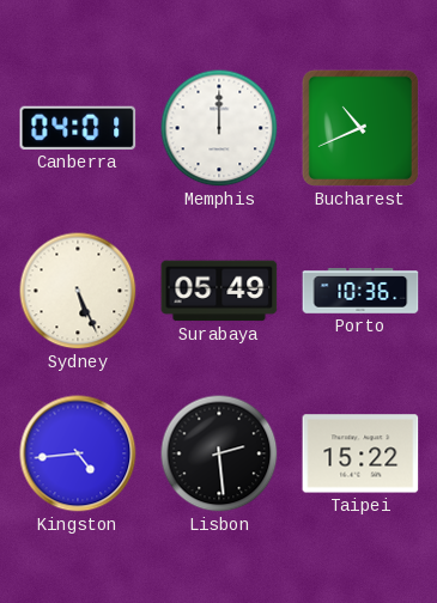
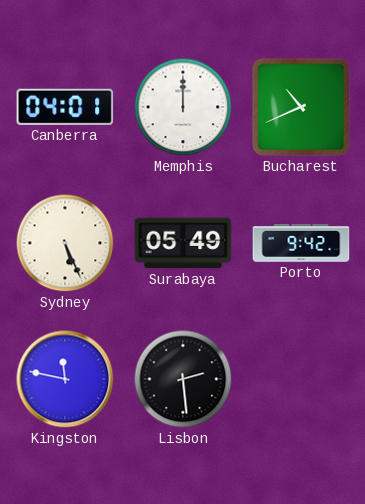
Porto: 10:36 -> 9:42 (301, 243)
Kingston: 4:44 -> 11:47 (65, 379)
Taipei: 15:22 -> none (360, 453)
